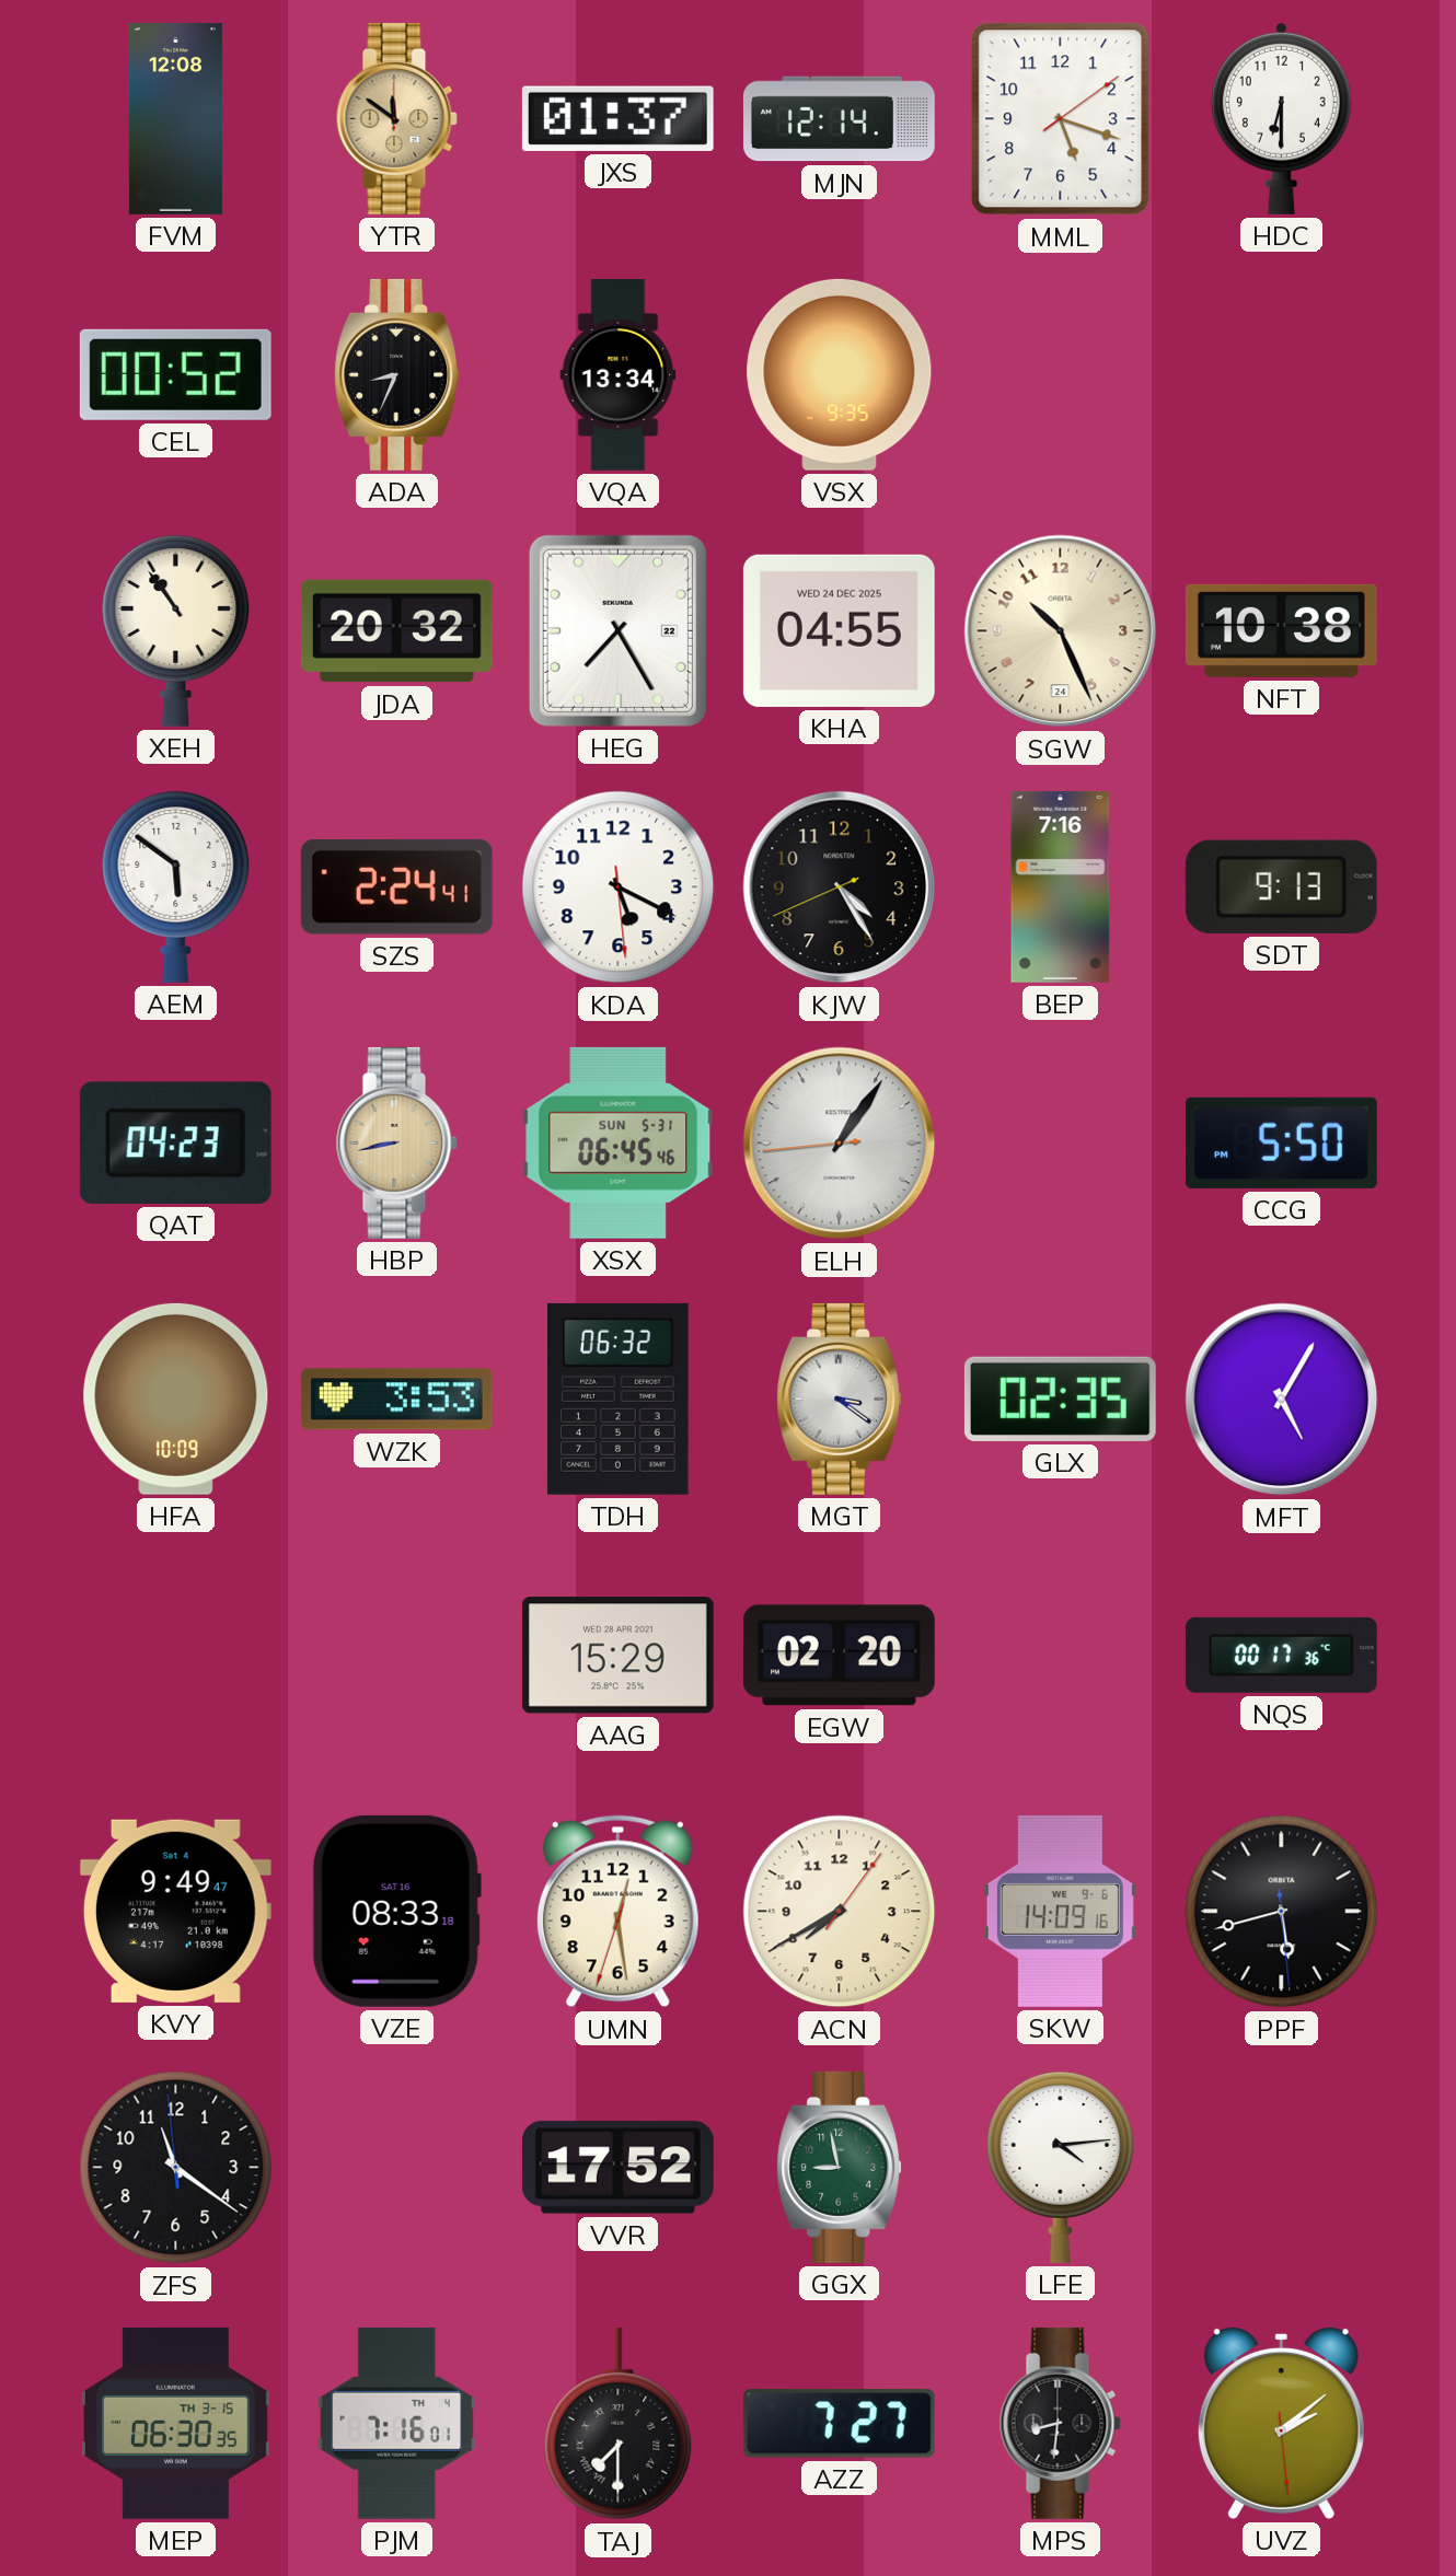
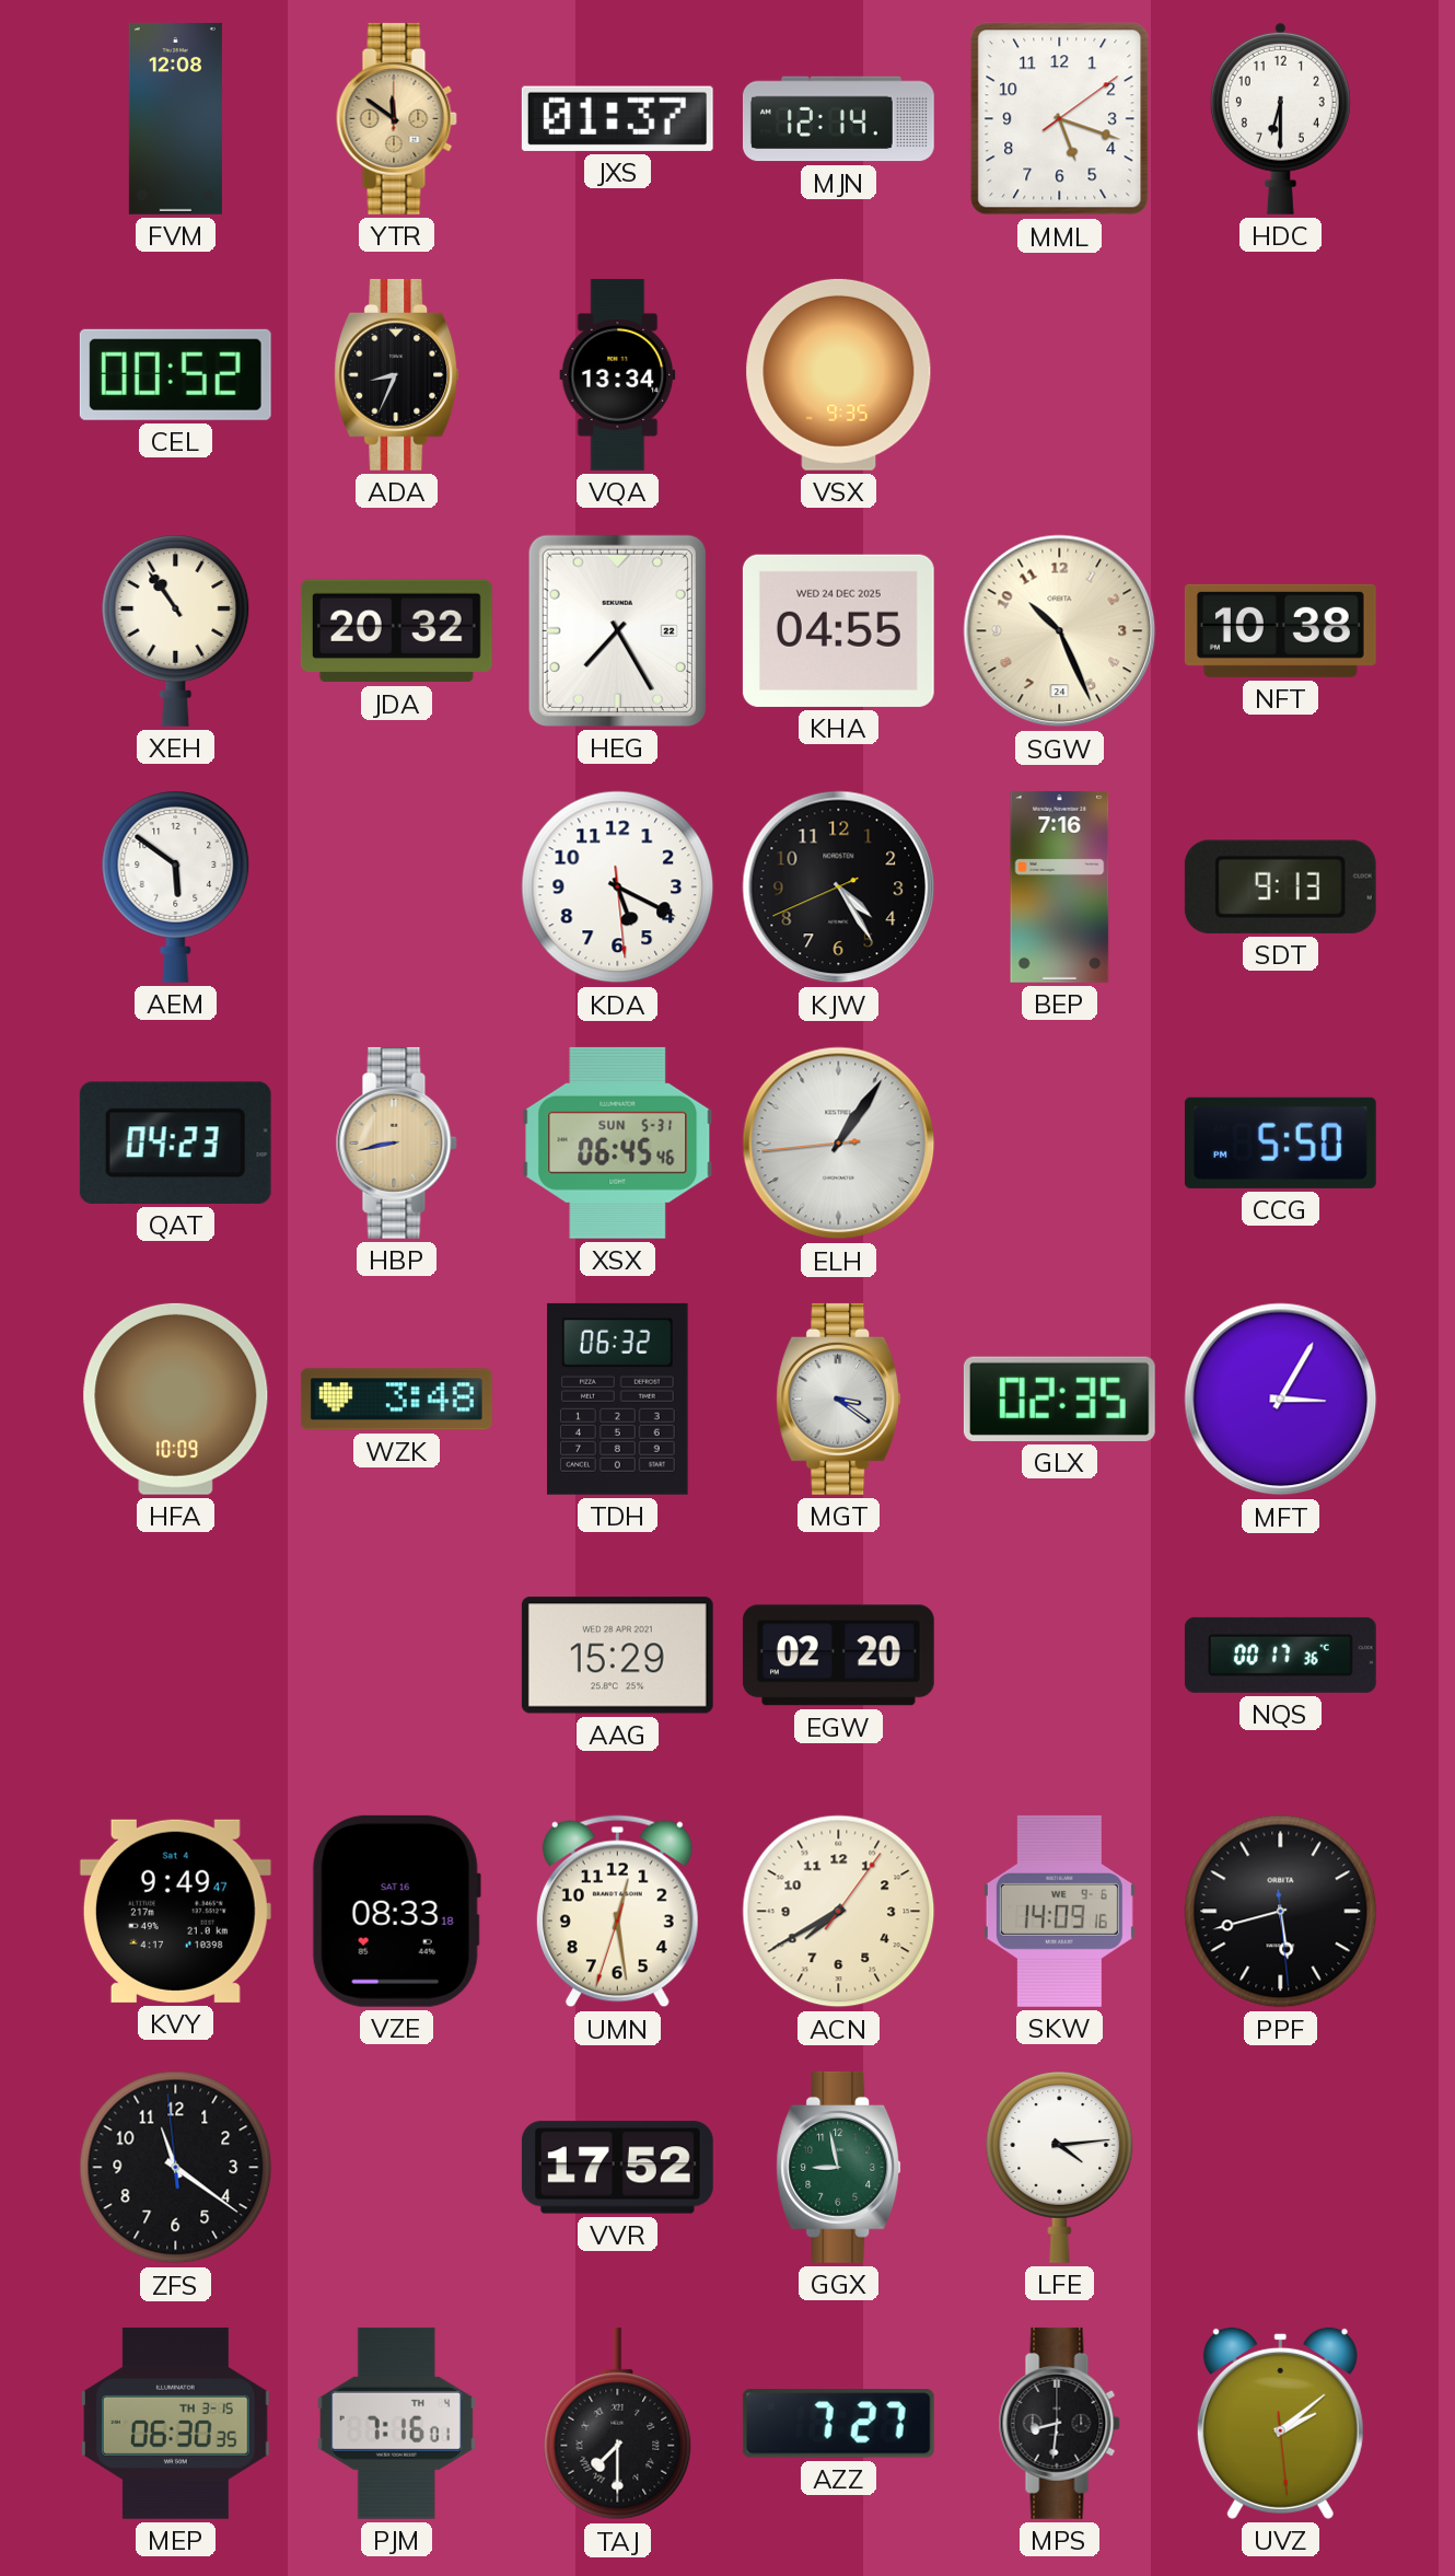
SZS: 2:24 -> none (396, 886)
WZK: 3:53 -> 3:48 (396, 1400)
MFT: 5:05 -> 3:05 (1281, 1400)
